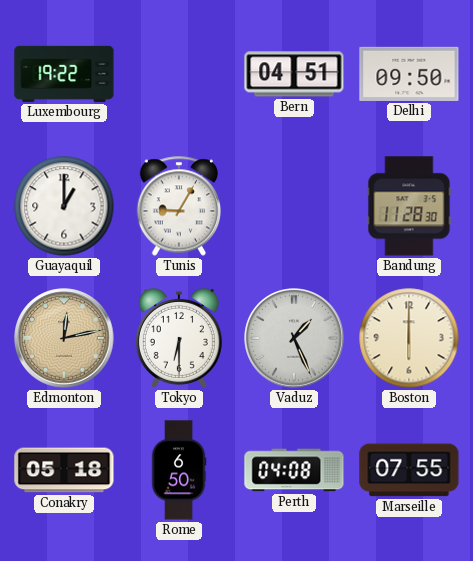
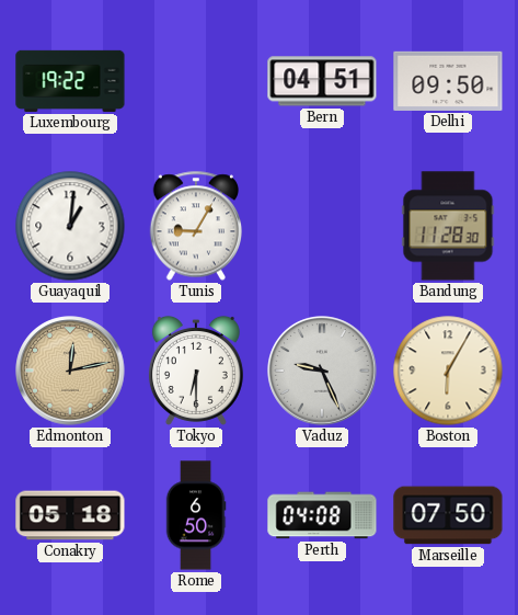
Guayaquil: 1:00 -> 1:01 (70, 226)
Vaduz: 1:26 -> 9:26 (322, 371)
Boston: 6:00 -> 6:05 (448, 371)
Marseille: 07:55 -> 07:50 (448, 515)
